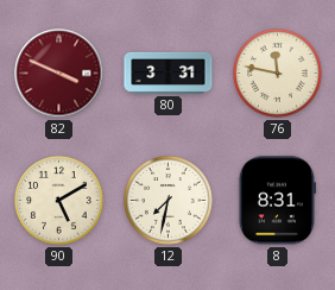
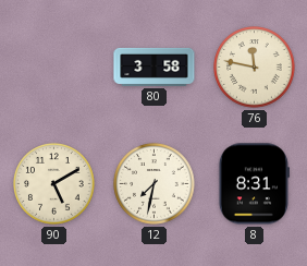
82: 3:49 -> none (59, 74)
80: 3:31 -> 3:58 (155, 66)
